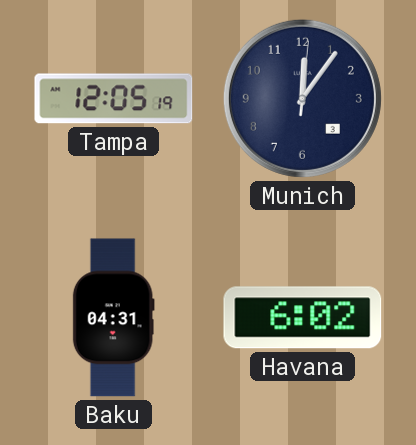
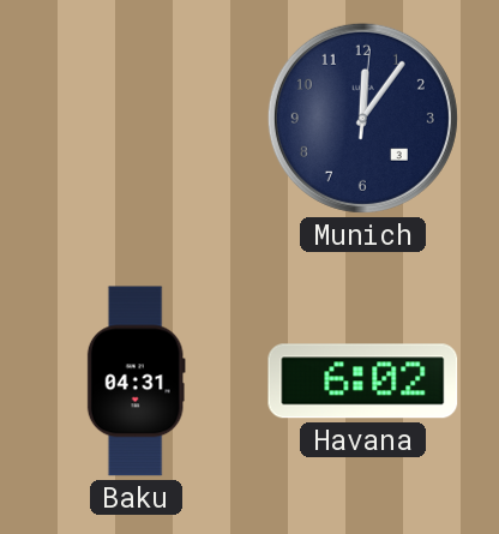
Tampa: 12:05 -> none (114, 99)
